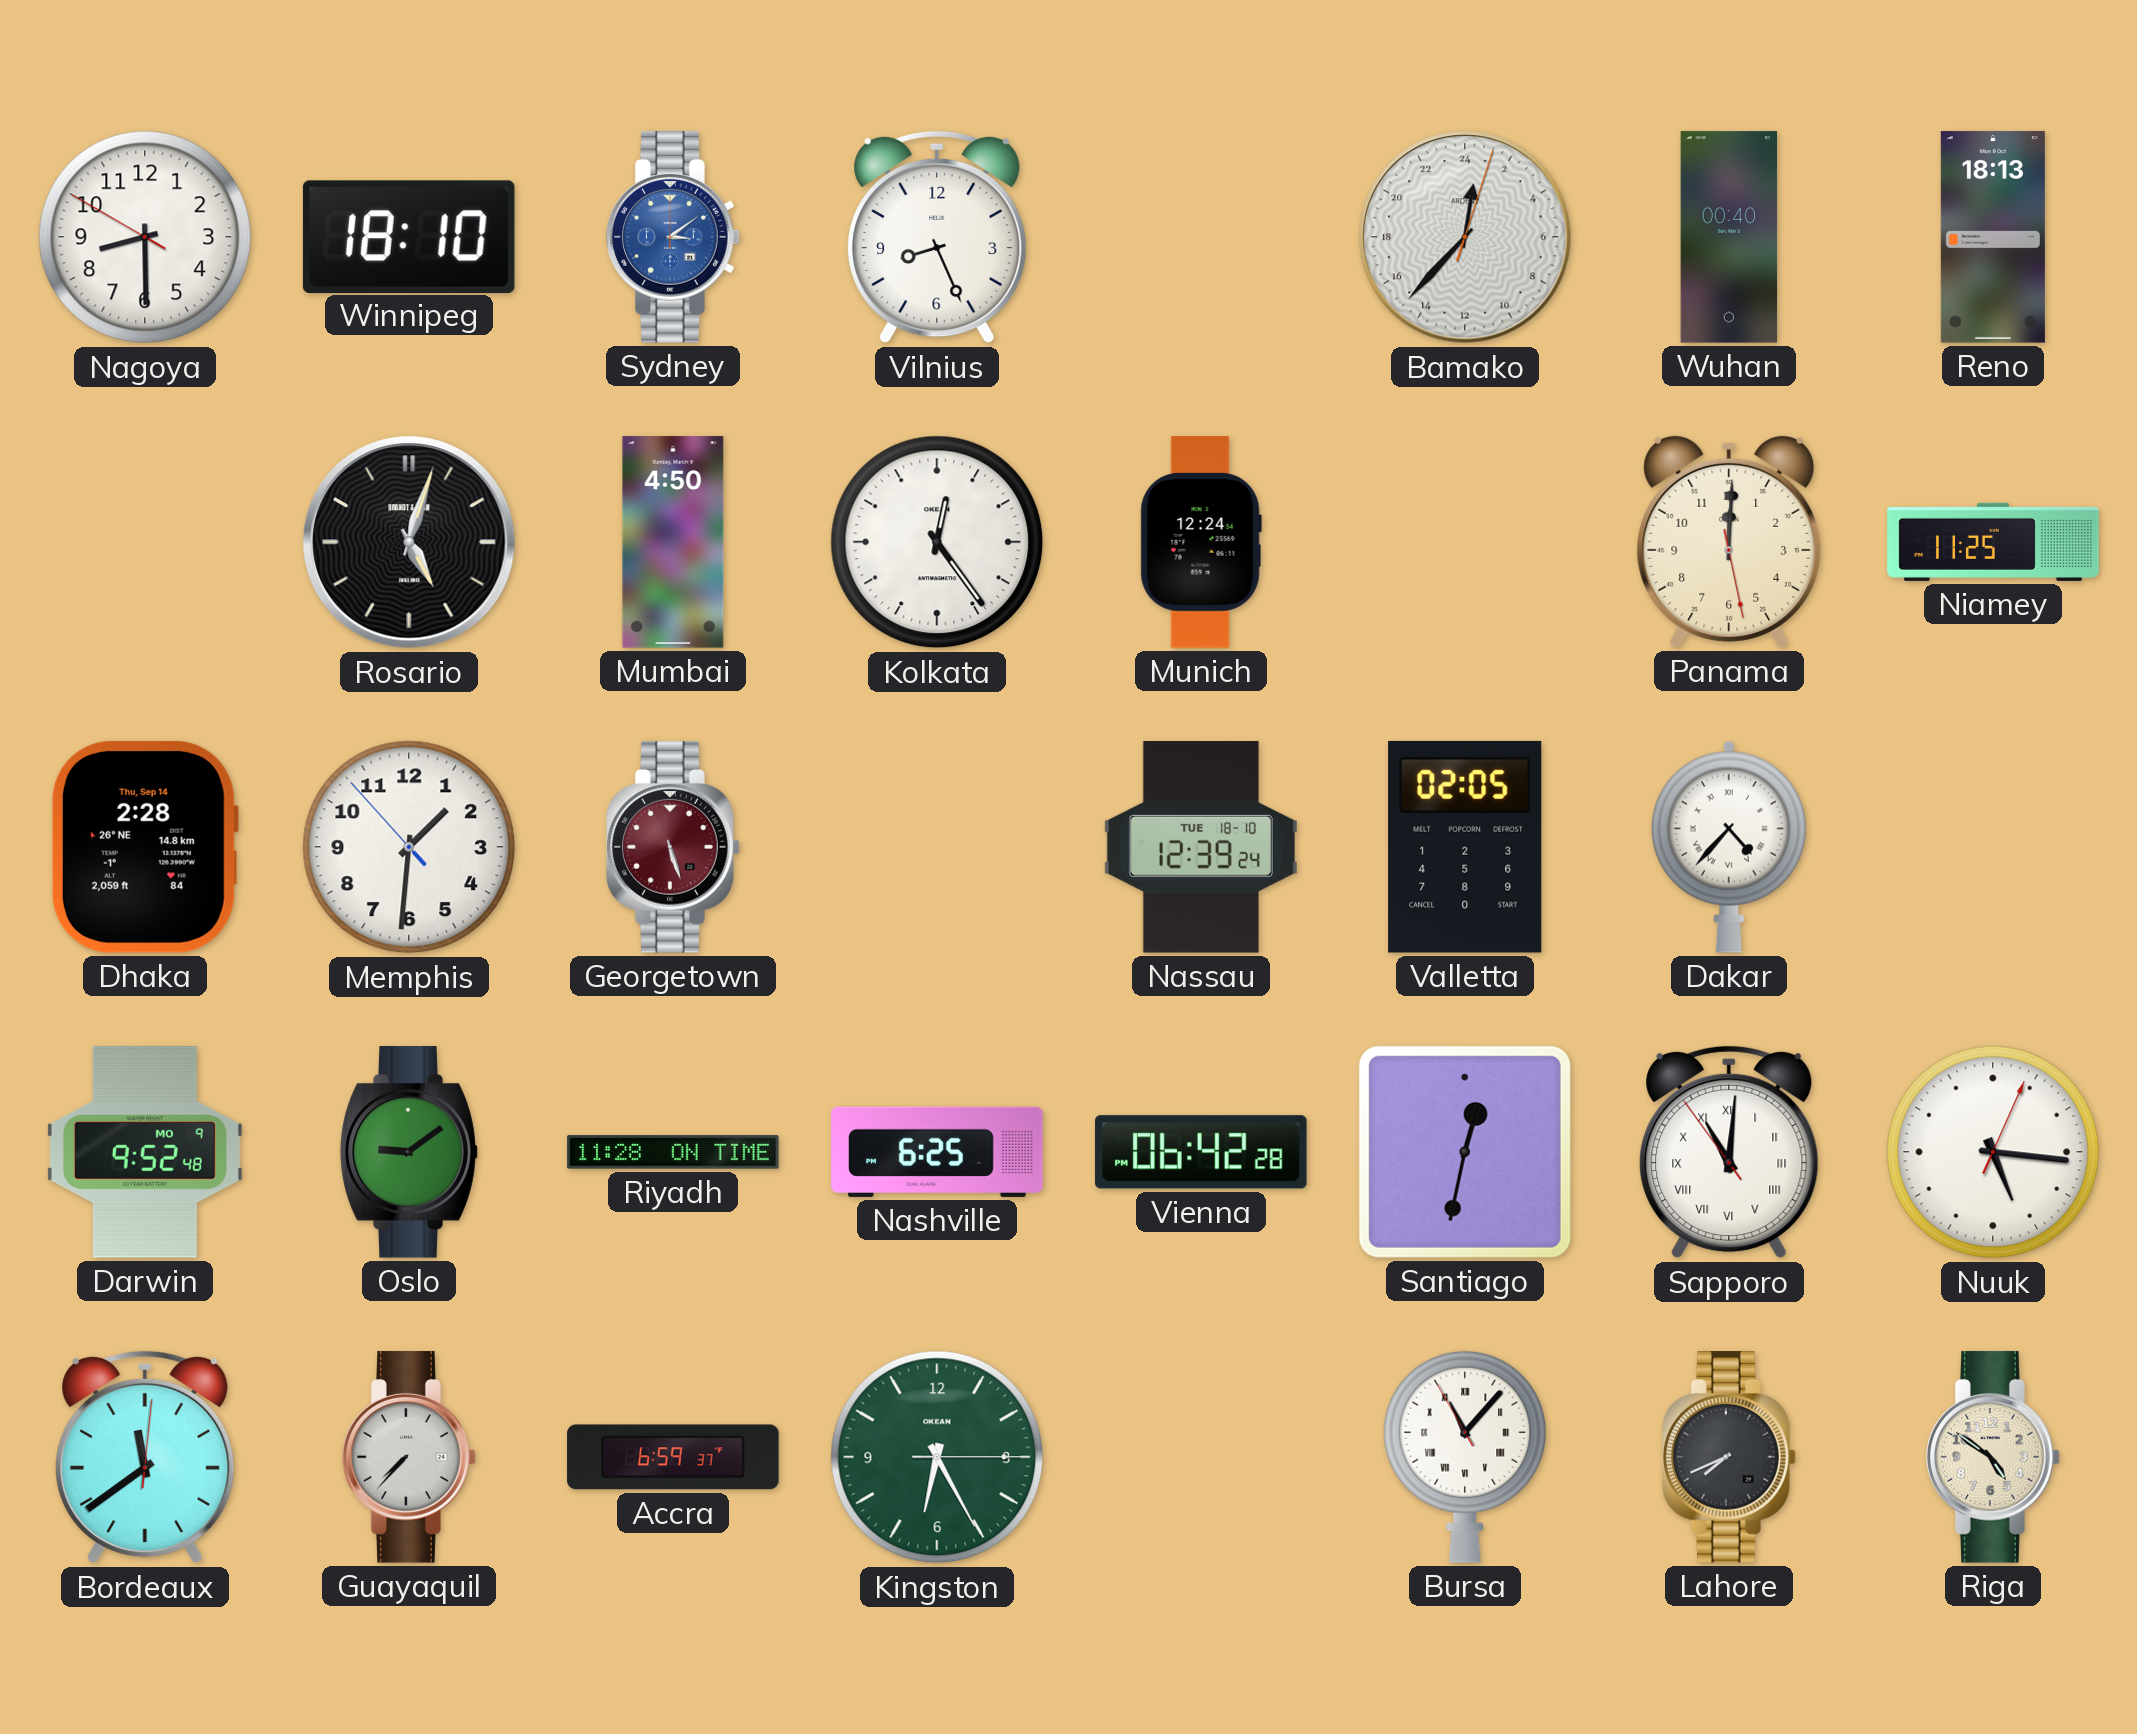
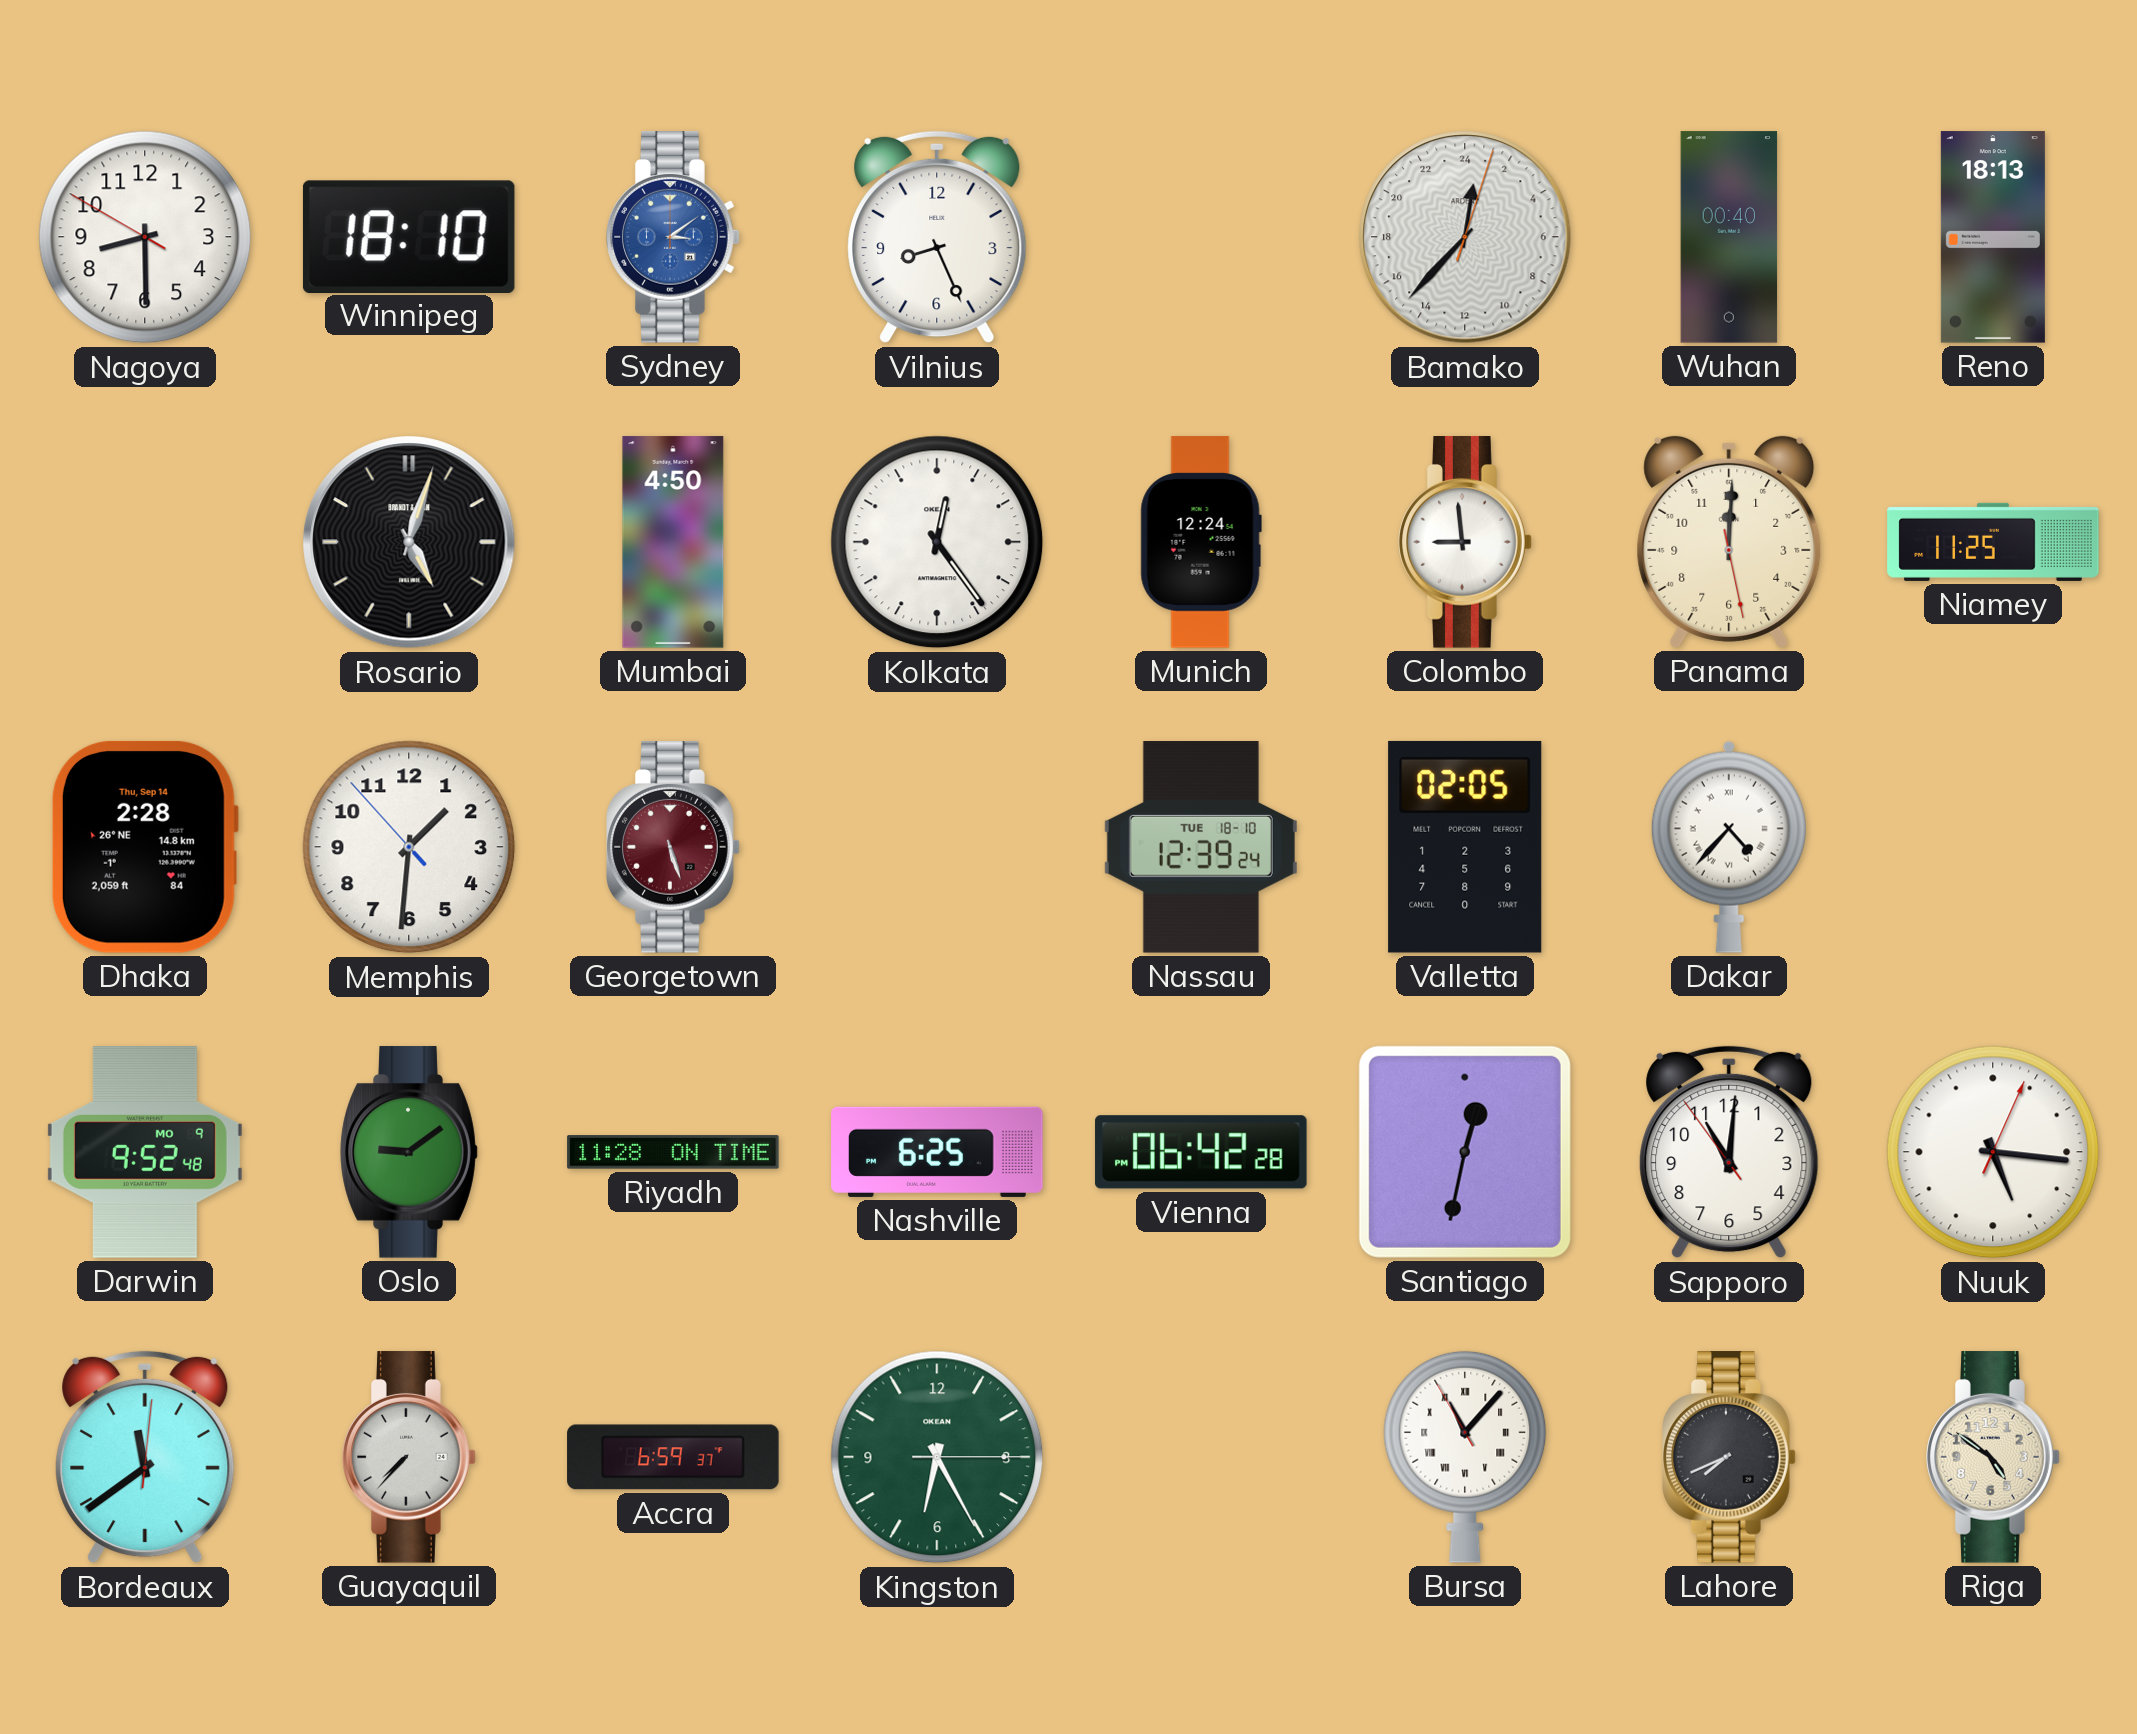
Colombo: none -> 8:59 (1465, 542)
Sapporo numerals: Roman -> Arabic (1729, 1152)
